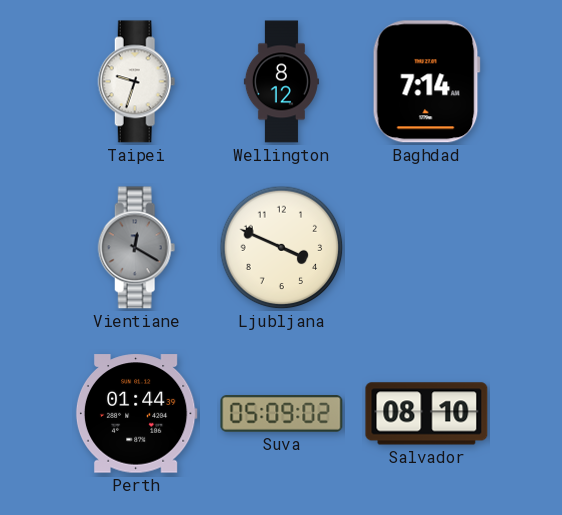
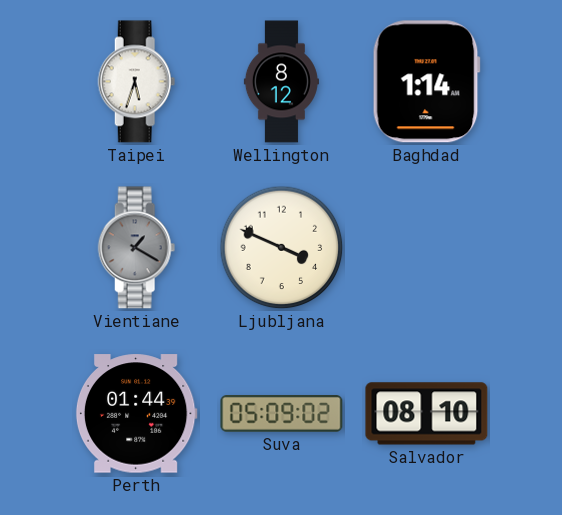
Taipei: 9:33 -> 5:33 (137, 82)
Baghdad: 7:14 -> 1:14 (426, 82)
Vientiane: 12:20 -> 1:20 (137, 248)
